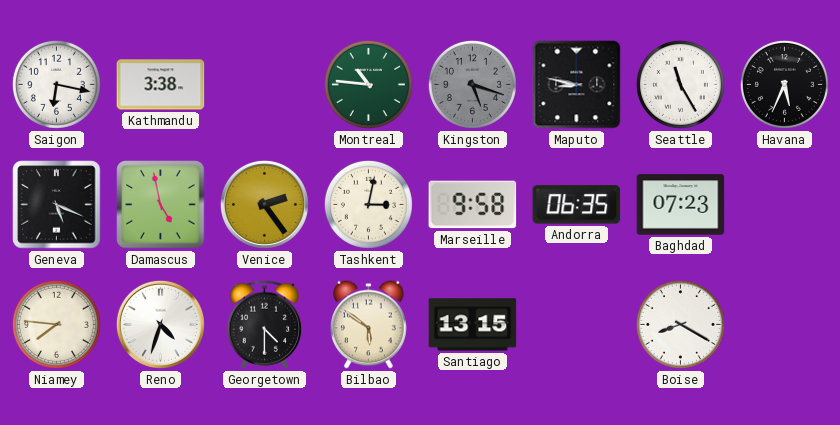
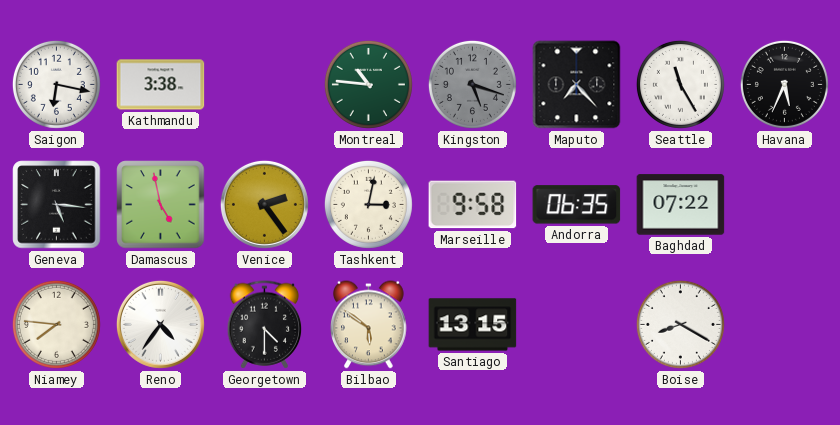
Maputo: 8:47 -> 7:23 (577, 85)
Geneva: 5:19 -> 5:16 (57, 205)
Baghdad: 07:23 -> 07:22 (681, 205)
Reno: 4:33 -> 4:36 (160, 324)
